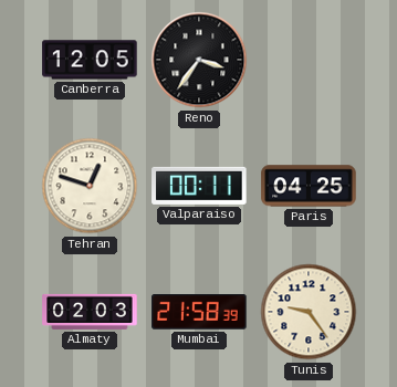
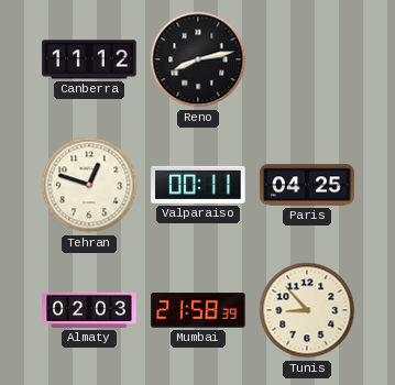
Canberra: 12:05 -> 11:12 (89, 59)
Reno: 3:36 -> 8:13 (198, 59)
Tunis: 9:24 -> 8:53 (307, 310)
